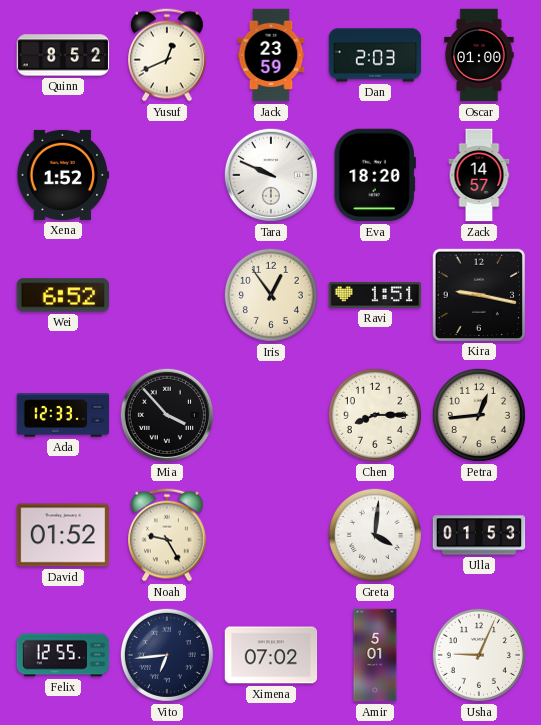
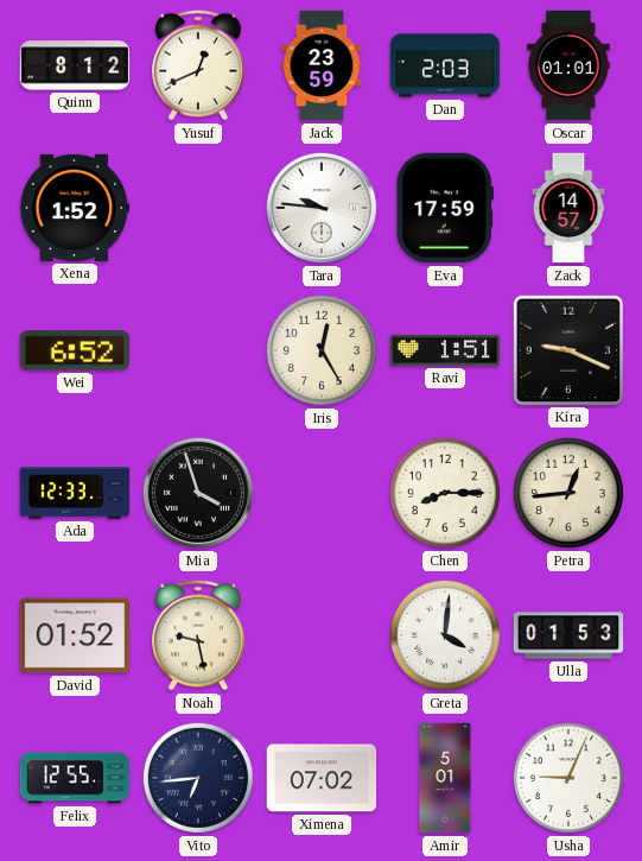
Quinn: 8:52 -> 8:12 (75, 65)
Oscar: 01:00 -> 01:01 (568, 65)
Tara: 9:49 -> 9:46 (322, 208)
Eva: 18:20 -> 17:59 (445, 208)
Iris: 12:54 -> 12:25 (322, 350)
Kira: 9:17 -> 9:19 (567, 349)
Mia: 3:53 -> 3:57 (198, 493)
Noah: 9:25 -> 9:28 (198, 635)
